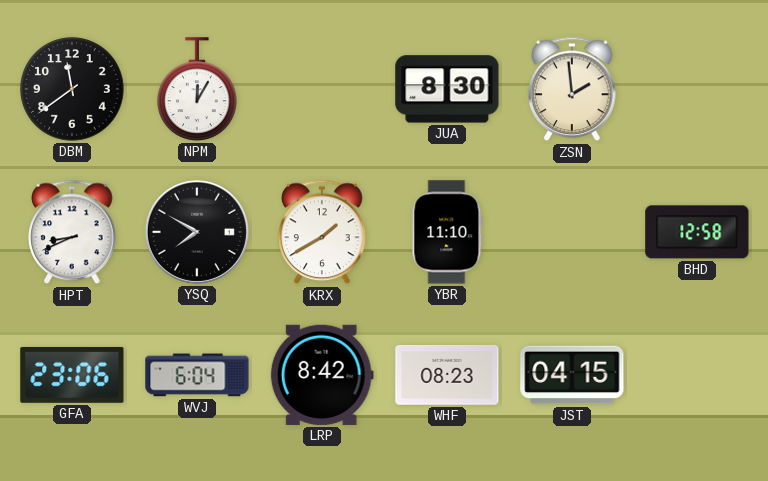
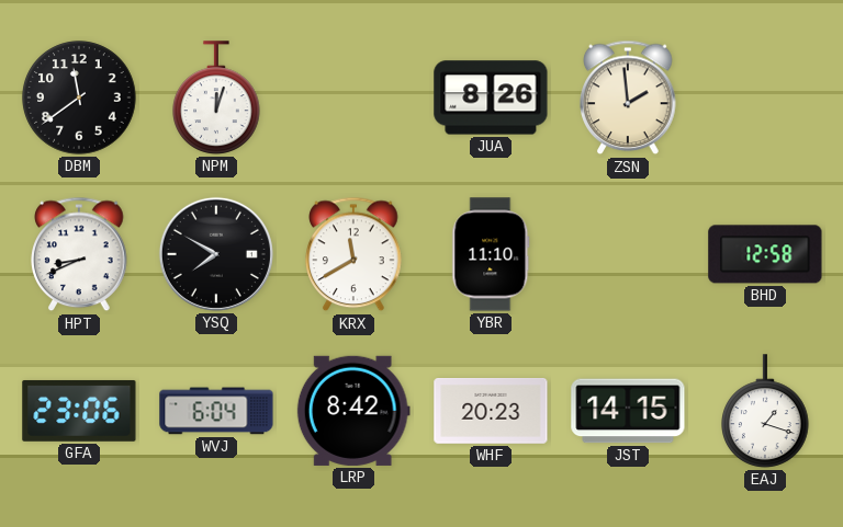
NPM: 12:05 -> 12:03 (217, 98)
JUA: 8:30 -> 8:26 (491, 98)
KRX: 1:40 -> 11:40 (353, 254)
WHF: 08:23 -> 20:23 (491, 412)
JST: 04:15 -> 14:15 (628, 411)
EAJ: none -> 1:18 (766, 411)
